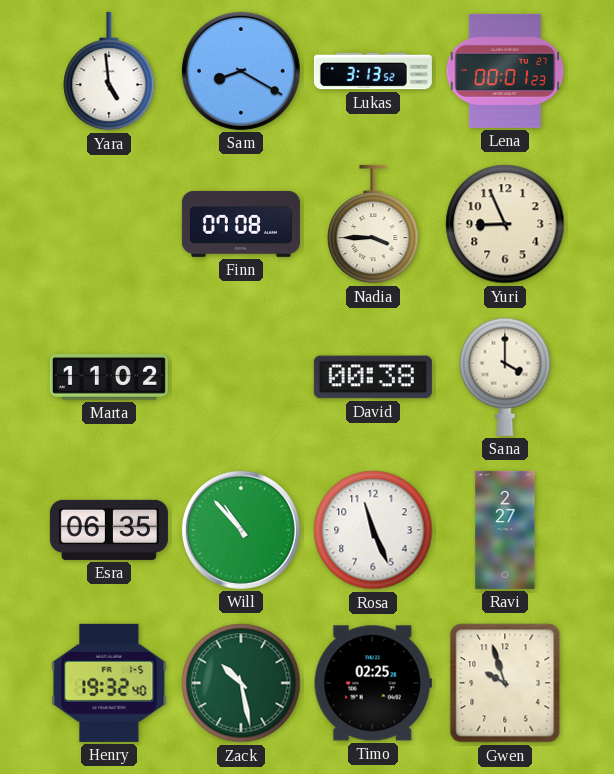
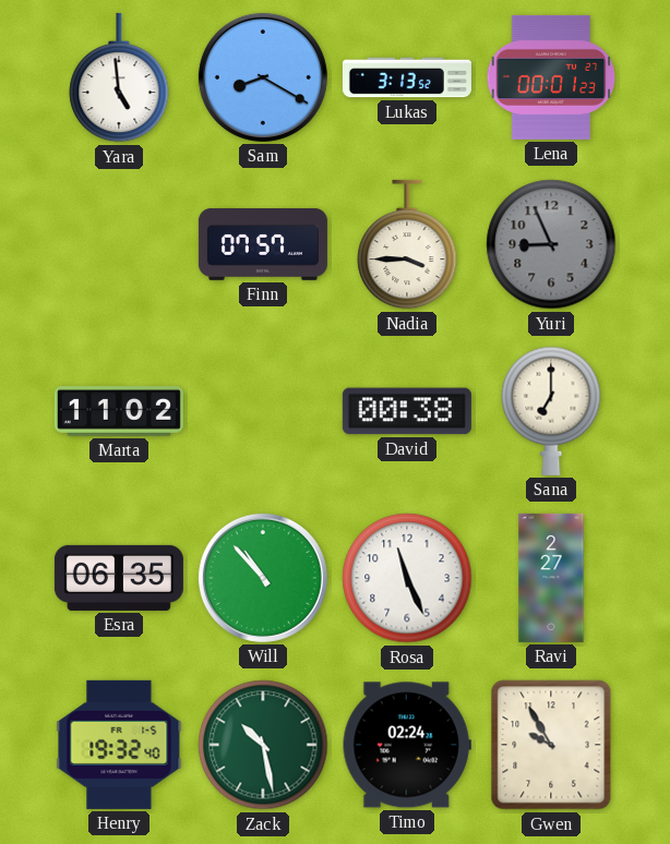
Finn: 07:08 -> 07:57 (263, 244)
Yuri dial: cream -> grey (551, 244)
Sana: 4:00 -> 7:00 (551, 411)
Timo: 02:25 -> 02:24 (407, 745)
Gwen: 9:57 -> 9:55 (551, 745)
